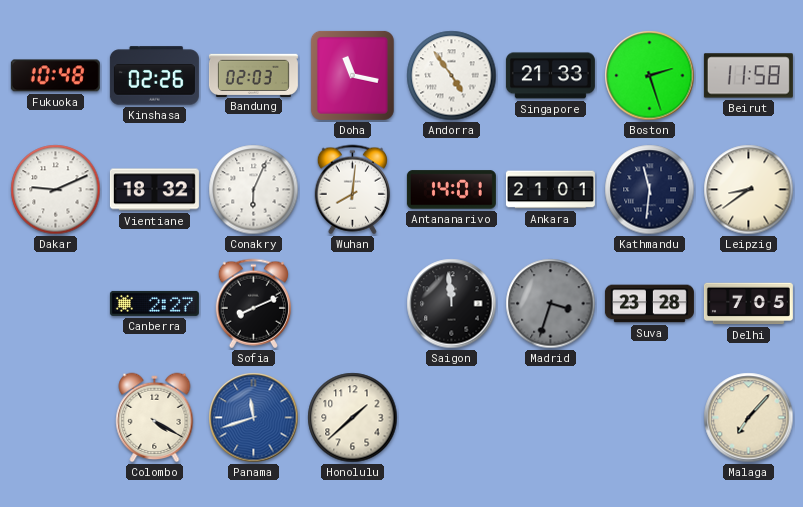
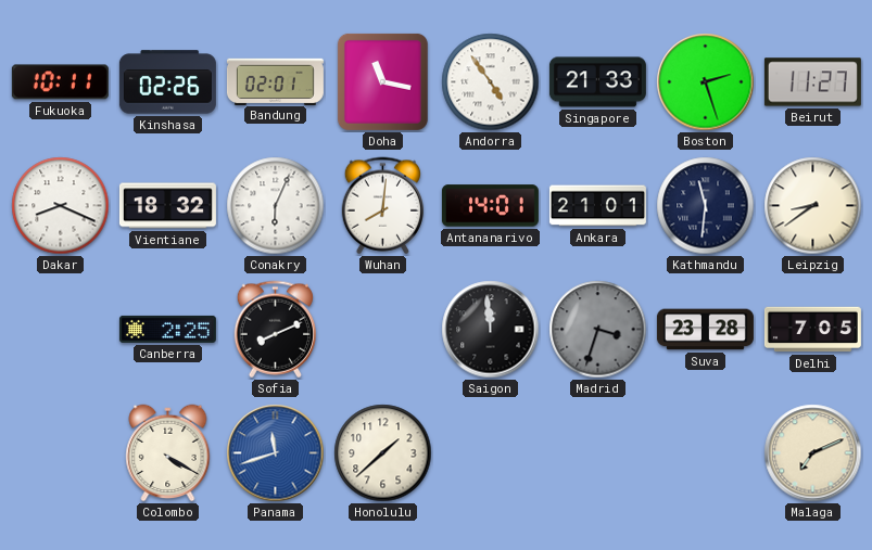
Fukuoka: 10:48 -> 10:11 (60, 82)
Bandung: 02:03 -> 02:01 (275, 81)
Beirut: 11:58 -> 11:27 (812, 82)
Dakar: 9:11 -> 8:19 (61, 206)
Canberra: 2:27 -> 2:25 (167, 329)
Malaga: 7:07 -> 7:11 (813, 453)
